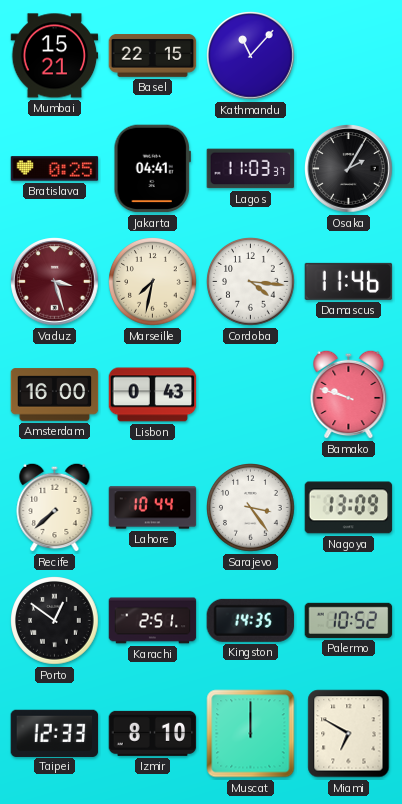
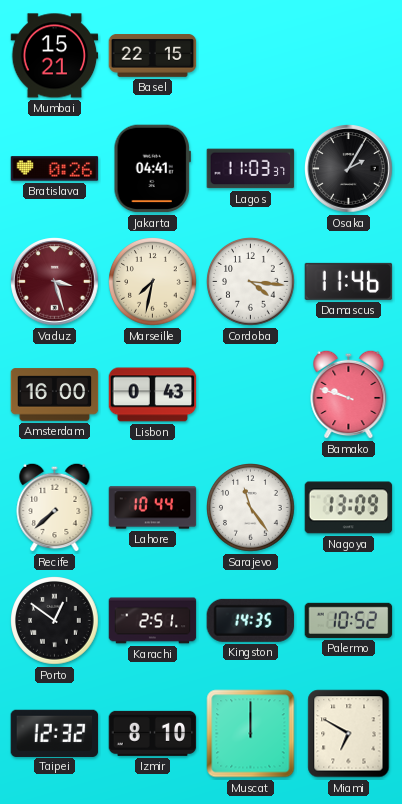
Kathmandu: 11:07 -> none (251, 56)
Bratislava: 0:25 -> 0:26 (55, 169)
Sarajevo: 3:24 -> 11:24 (251, 508)
Taipei: 12:33 -> 12:32 (55, 733)
